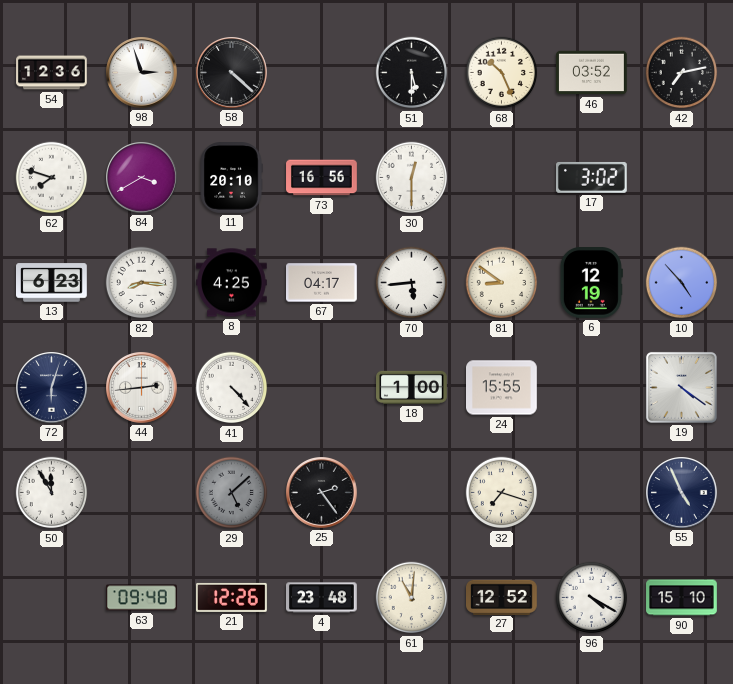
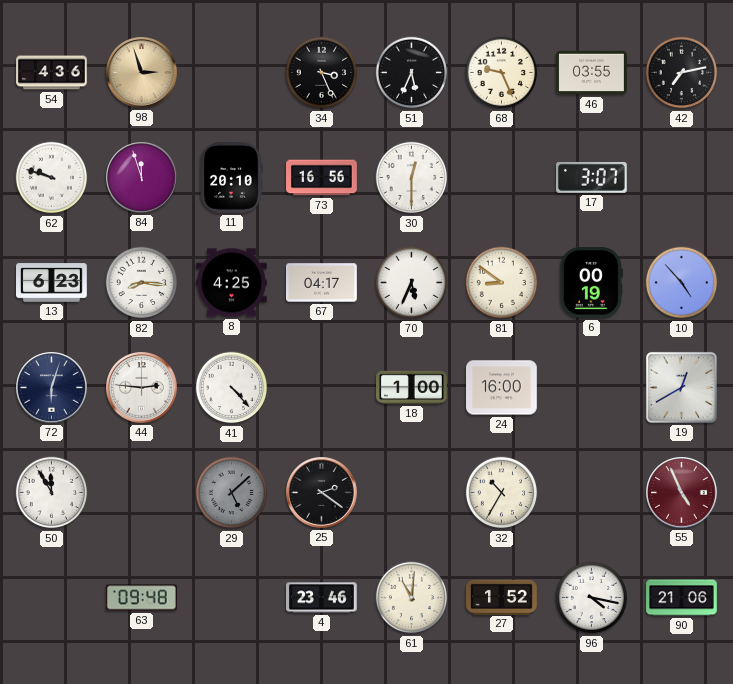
54: 12:36 -> 4:36 (52, 73)
98 dial: white -> champagne (142, 73)
58: 4:22 -> none (232, 73)
34: none -> 3:26 (322, 73)
51: 5:30 -> 5:34 (412, 73)
68: 10:26 -> 9:26 (502, 73)
46: 03:52 -> 03:55 (592, 73)
62: 7:48 -> 9:48 (52, 178)
84: 3:40 -> 11:57 (142, 178)
17: 3:02 -> 3:07 (592, 177)
70: 5:44 -> 5:34 (412, 283)
6: 12:19 -> 00:19 (591, 283)
44: 2:44 -> 2:46 (142, 388)
24: 15:55 -> 16:00 (502, 388)
19: 4:21 -> 12:40 (681, 387)
25: 2:24 -> 2:21 (322, 493)
32: 7:18 -> 10:35 (502, 493)
55 dial: navy -> burgundy (682, 493)
21: 12:26 -> none (232, 597)
4: 23:48 -> 23:46 (322, 598)
27: 12:52 -> 1:52 (502, 597)
96: 4:20 -> 4:17 (592, 598)
90: 15:10 -> 21:06 (682, 598)
